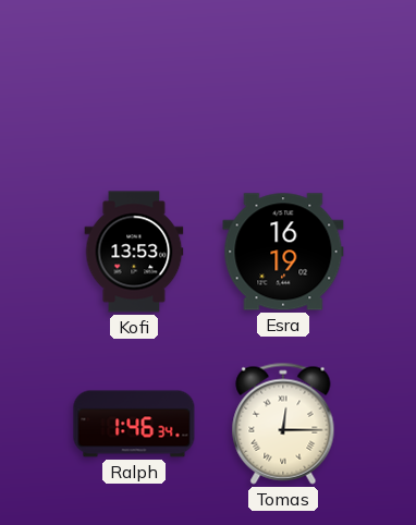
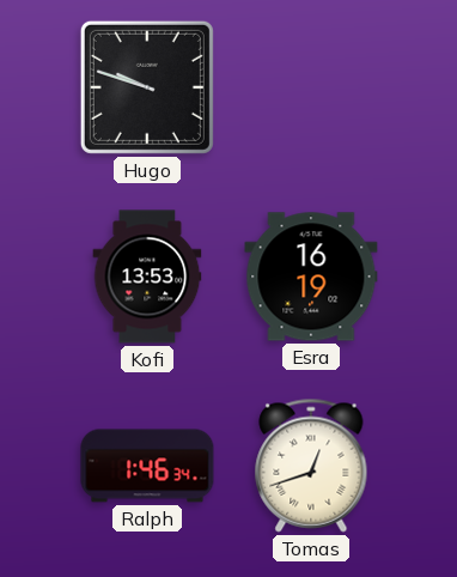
Hugo: none -> 9:48 (147, 87)
Tomas: 12:15 -> 12:42 (311, 466)
